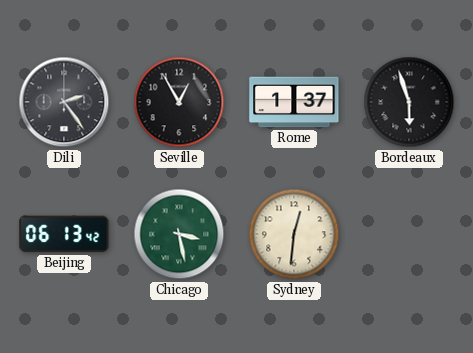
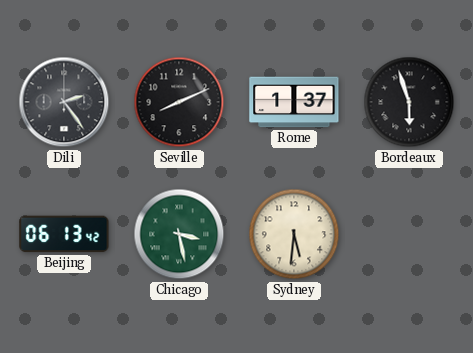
Seville: 12:55 -> 8:11 (179, 102)
Sydney: 12:31 -> 5:31 (294, 234)
